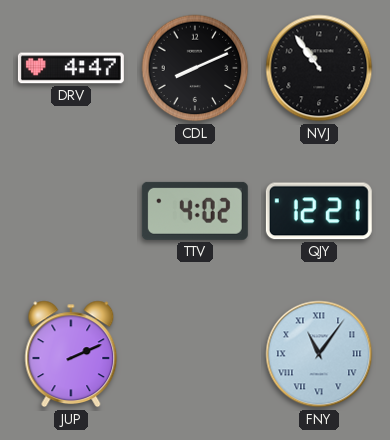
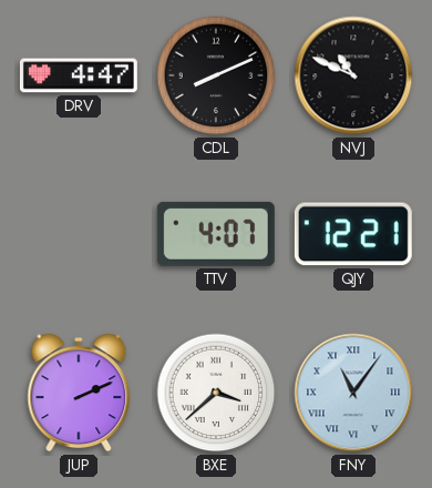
NVJ: 10:54 -> 10:49 (353, 75)
TTV: 4:02 -> 4:07 (216, 234)
BXE: none -> 3:38 (216, 393)
